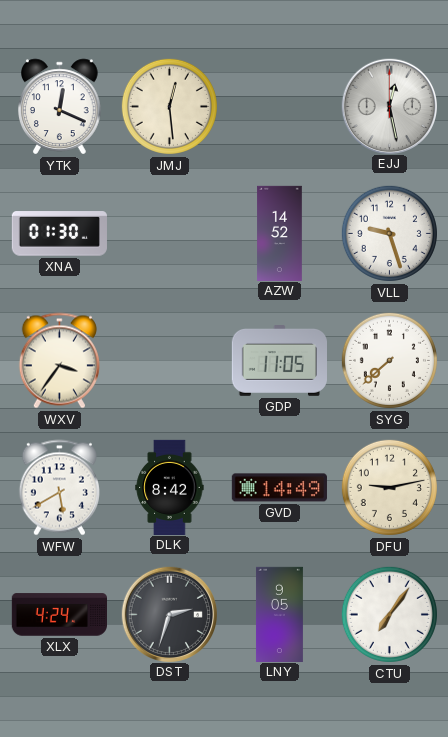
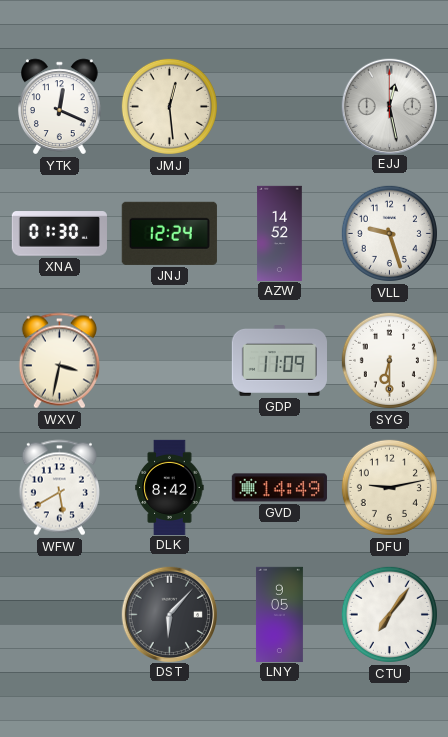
JNJ: none -> 12:24 (169, 233)
WXV: 3:36 -> 3:32 (59, 361)
GDP: 11:05 -> 11:09 (279, 361)
SYG: 7:38 -> 6:30 (389, 360)
XLX: 4:24 -> none (59, 615)
DST: 2:33 -> 6:07 (169, 614)
